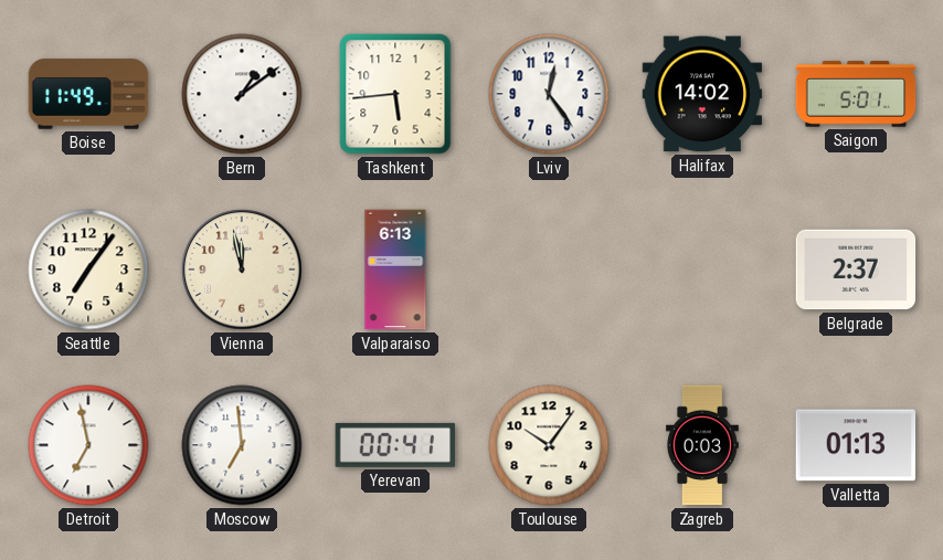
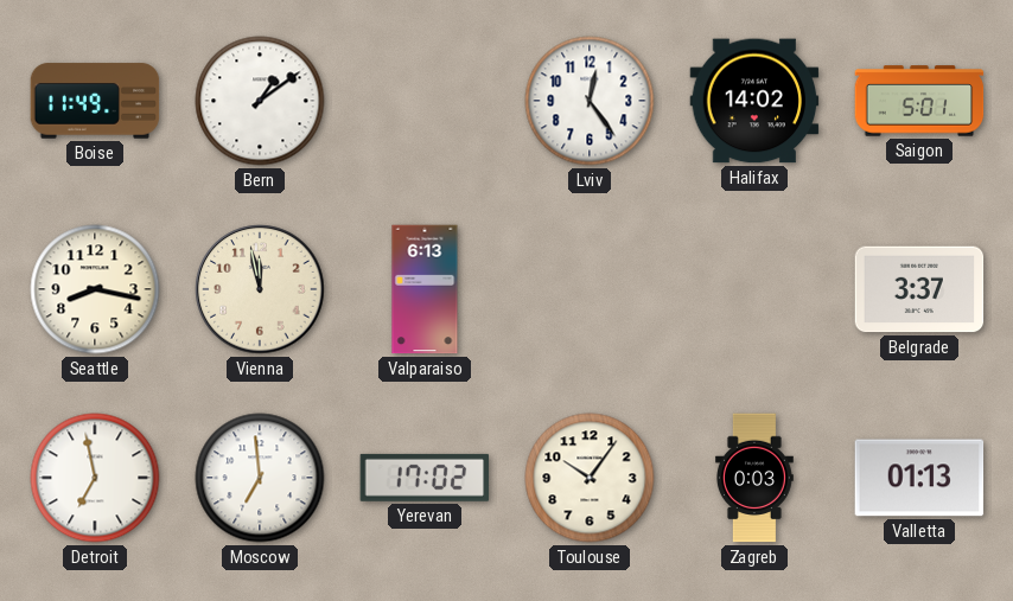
Tashkent: 5:44 -> none (395, 94)
Seattle: 7:06 -> 8:17 (95, 289)
Belgrade: 2:37 -> 3:37 (919, 289)
Yerevan: 00:41 -> 17:02 (425, 478)
